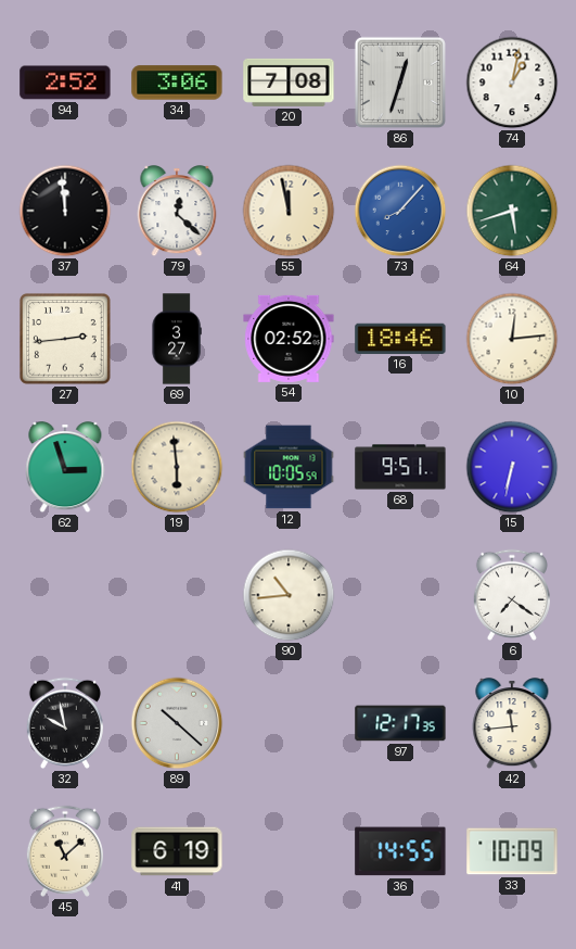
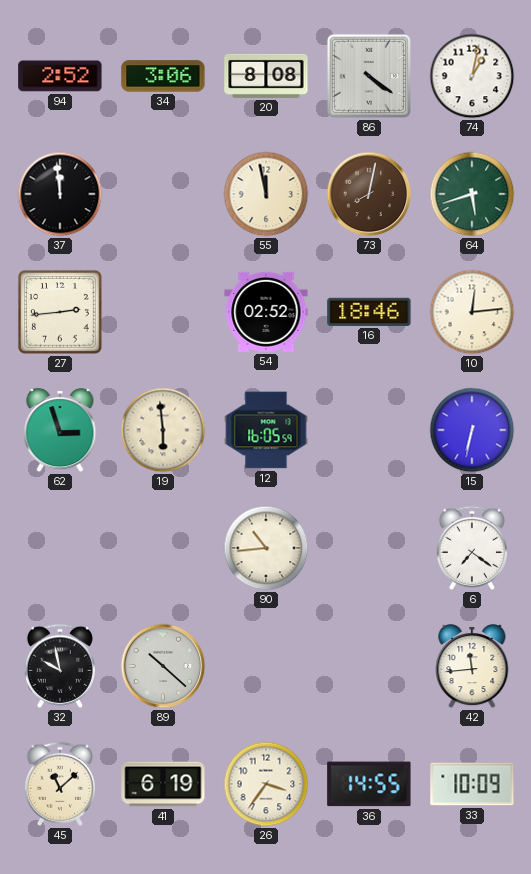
20: 7:08 -> 8:08 (266, 76)
86: 12:33 -> 4:21 (369, 76)
79: 12:22 -> none (177, 212)
73: 8:07 -> 8:02 (369, 194)
73 dial: blue -> brown (369, 194)
69: 3:27 -> none (177, 339)
12: 10:05 -> 16:05 (266, 430)
68: 9:51 -> none (400, 467)
97: 12:17 -> none (400, 723)
26: none -> 3:36 (266, 784)
